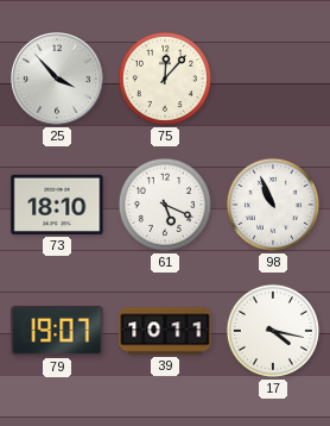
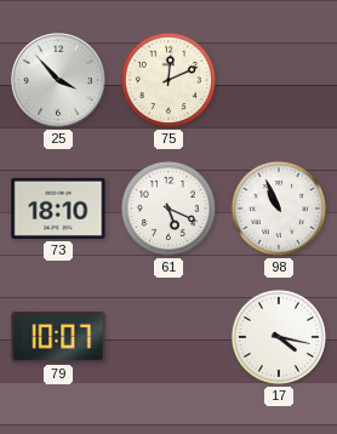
75: 12:07 -> 12:11 (168, 80)
79: 19:07 -> 10:07 (58, 337)
39: 10:11 -> none (165, 331)
